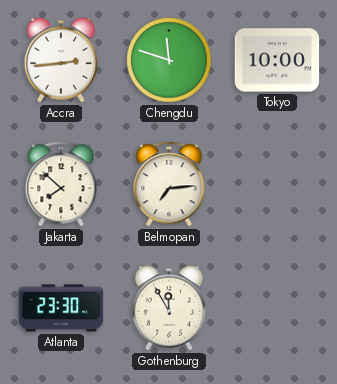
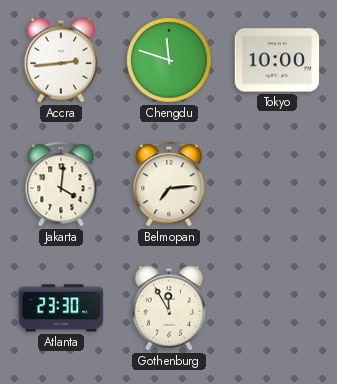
Jakarta: 7:52 -> 4:01 (61, 184)
